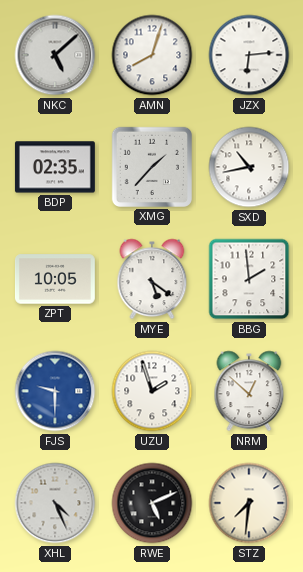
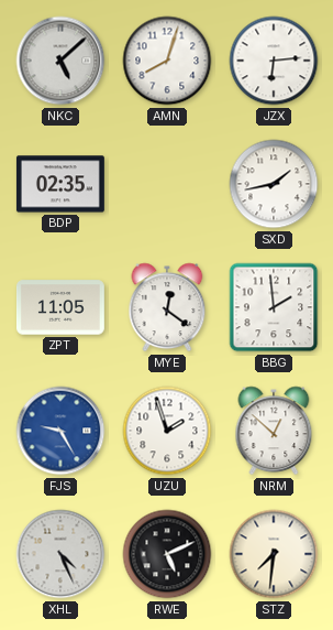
XMG: 1:37 -> none (152, 167)
SXD: 10:43 -> 1:43 (274, 184)
ZPT: 10:05 -> 11:05 (60, 307)
MYE: 5:21 -> 12:21 (167, 307)
FJS: 9:30 -> 9:25 (60, 431)
